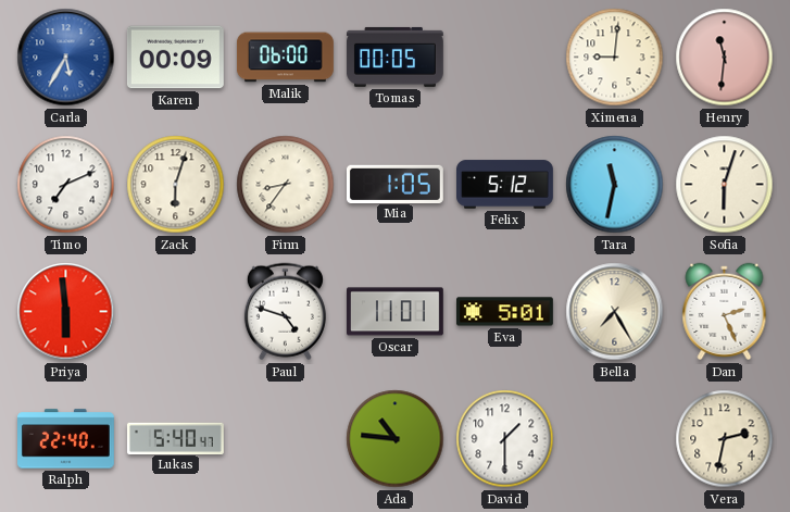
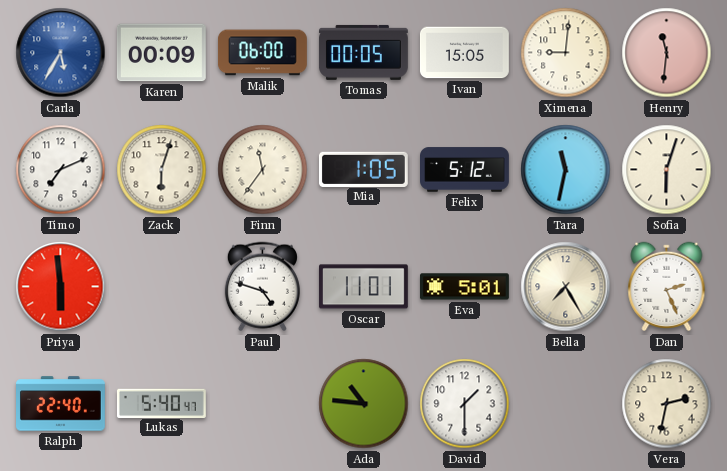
Ivan: none -> 15:05 (464, 53)
Finn: 8:36 -> 11:36 (263, 170)
